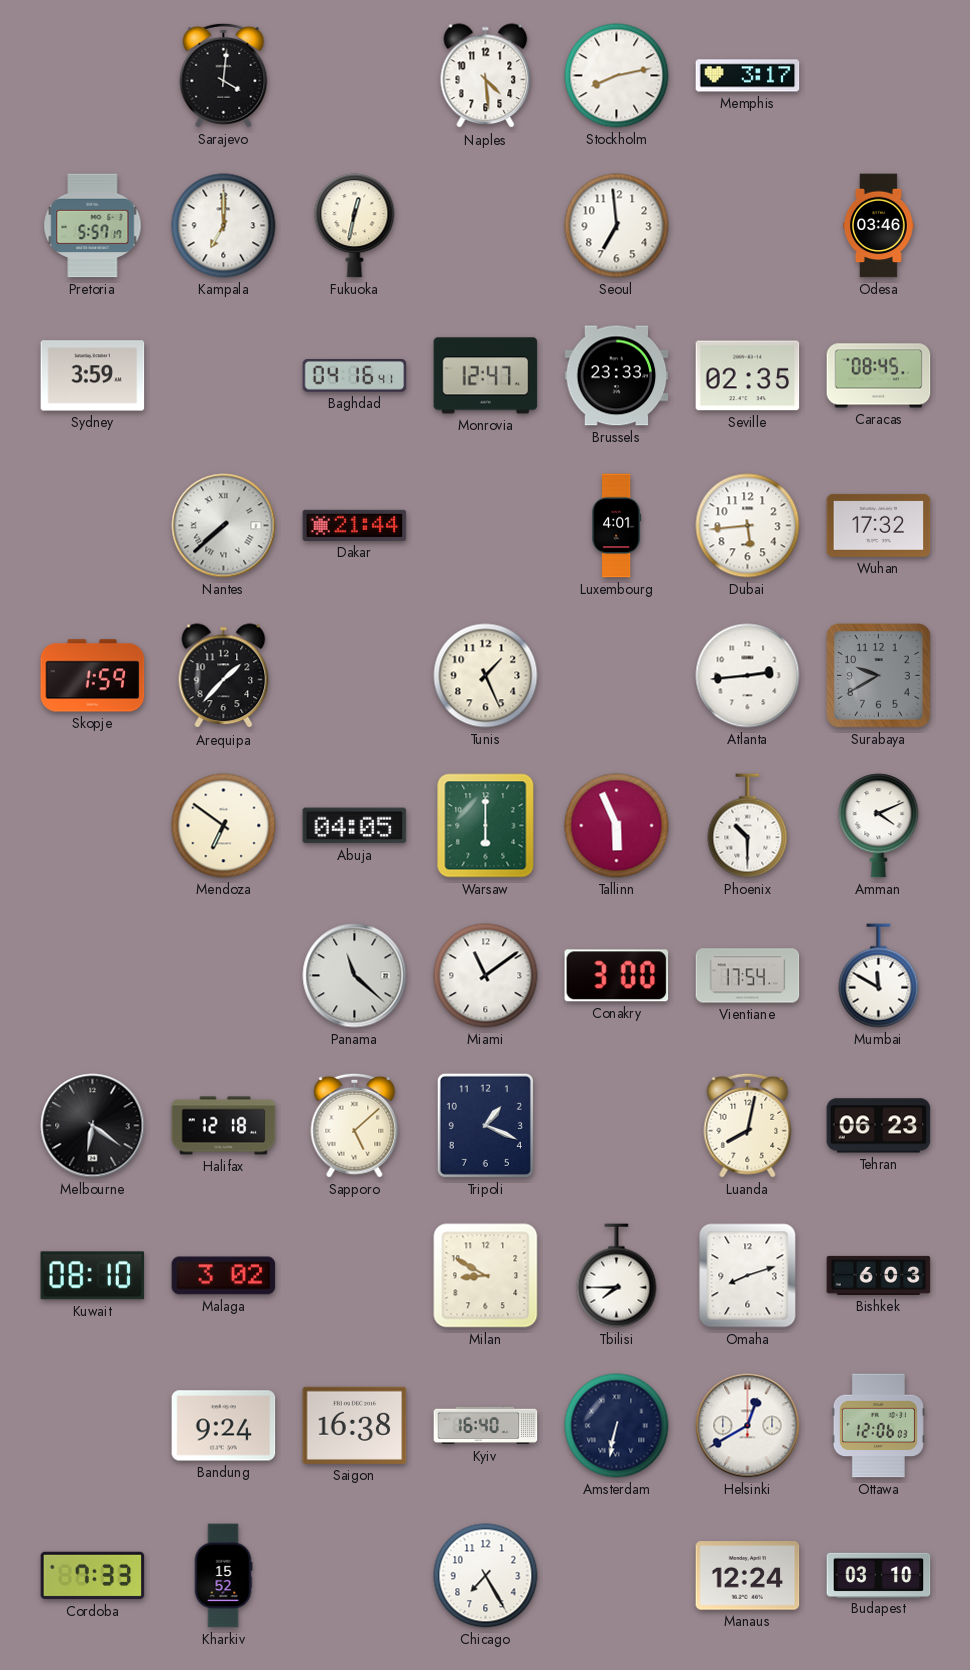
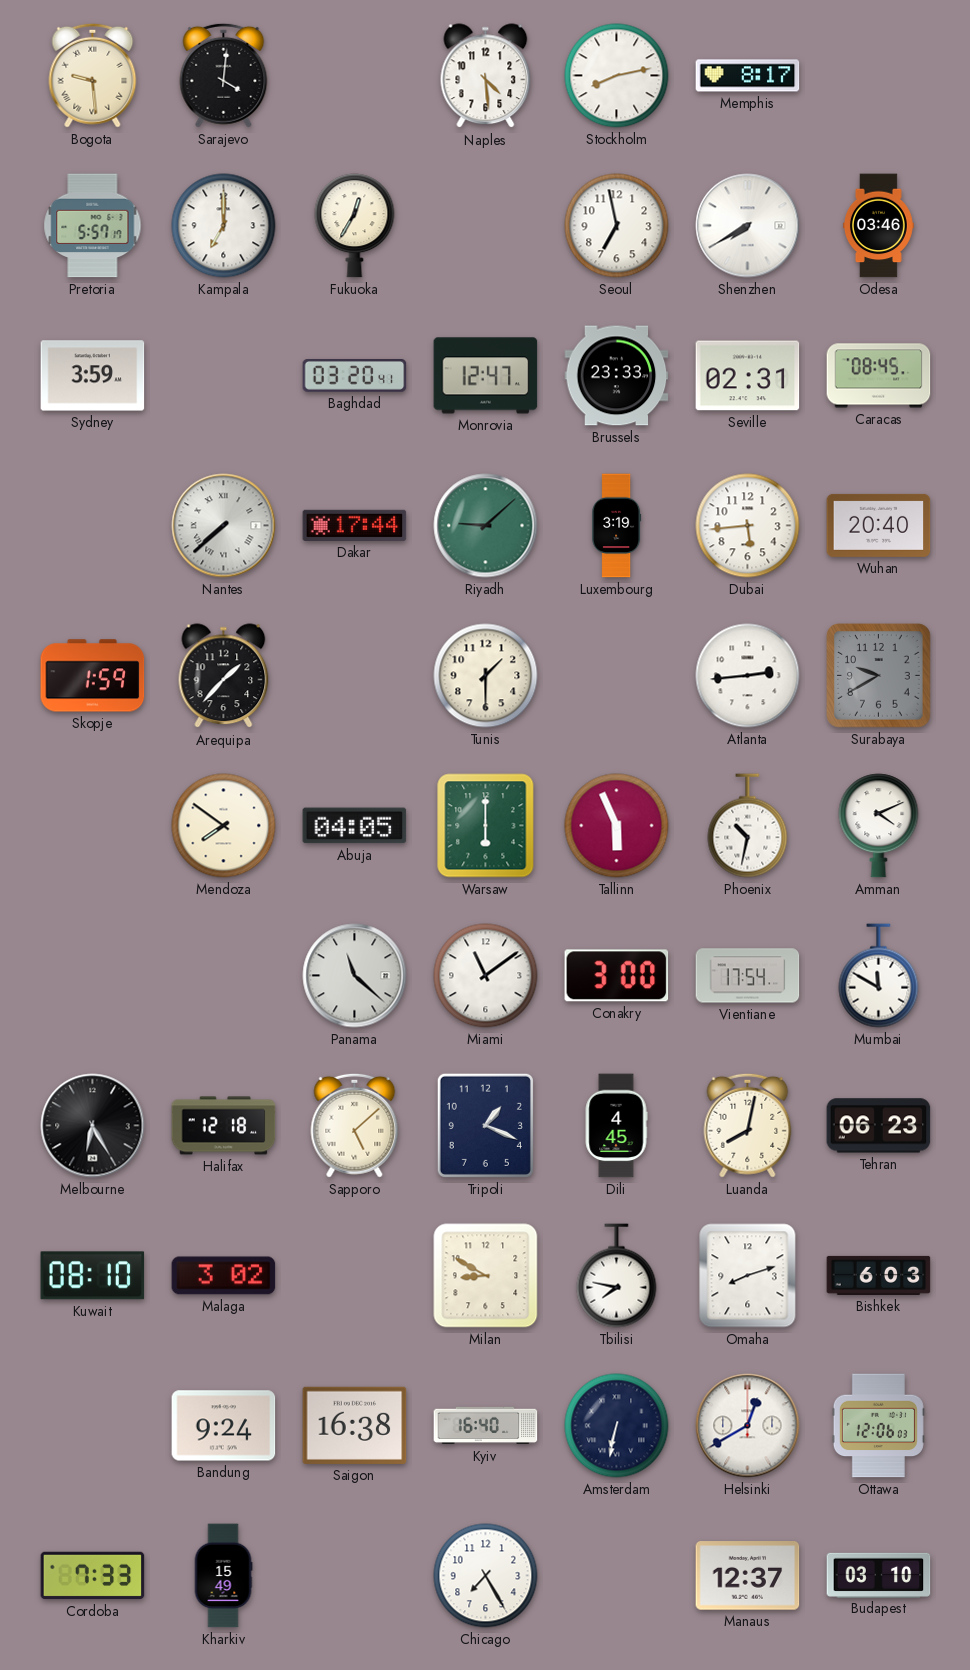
Bogota: none -> 9:29 (93, 75)
Memphis: 3:17 -> 8:17 (748, 76)
Fukuoka: 12:32 -> 12:35 (355, 226)
Seoul: 6:59 -> 6:58 (617, 226)
Shenzhen: none -> 7:40 (748, 226)
Baghdad: 04:16 -> 03:20 (355, 376)
Seville: 02:35 -> 02:31 (748, 376)
Dakar: 21:44 -> 17:44 (355, 525)
Riyadh: none -> 9:08 (486, 526)
Luxembourg: 4:01 -> 3:19 (617, 526)
Wuhan: 17:32 -> 20:40 (879, 525)
Tunis: 1:26 -> 1:30 (486, 676)
Mendoza: 6:51 -> 7:51 (224, 826)
Phoenix: 10:30 -> 10:32 (748, 826)
Melbourne: 6:21 -> 6:25 (93, 1126)
Dili: none -> 4:45 (616, 1126)
Tbilisi: 7:45 -> 7:47 (617, 1276)
Kharkiv: 15:52 -> 15:49 (223, 1576)
Manaus: 12:24 -> 12:37 (748, 1576)
